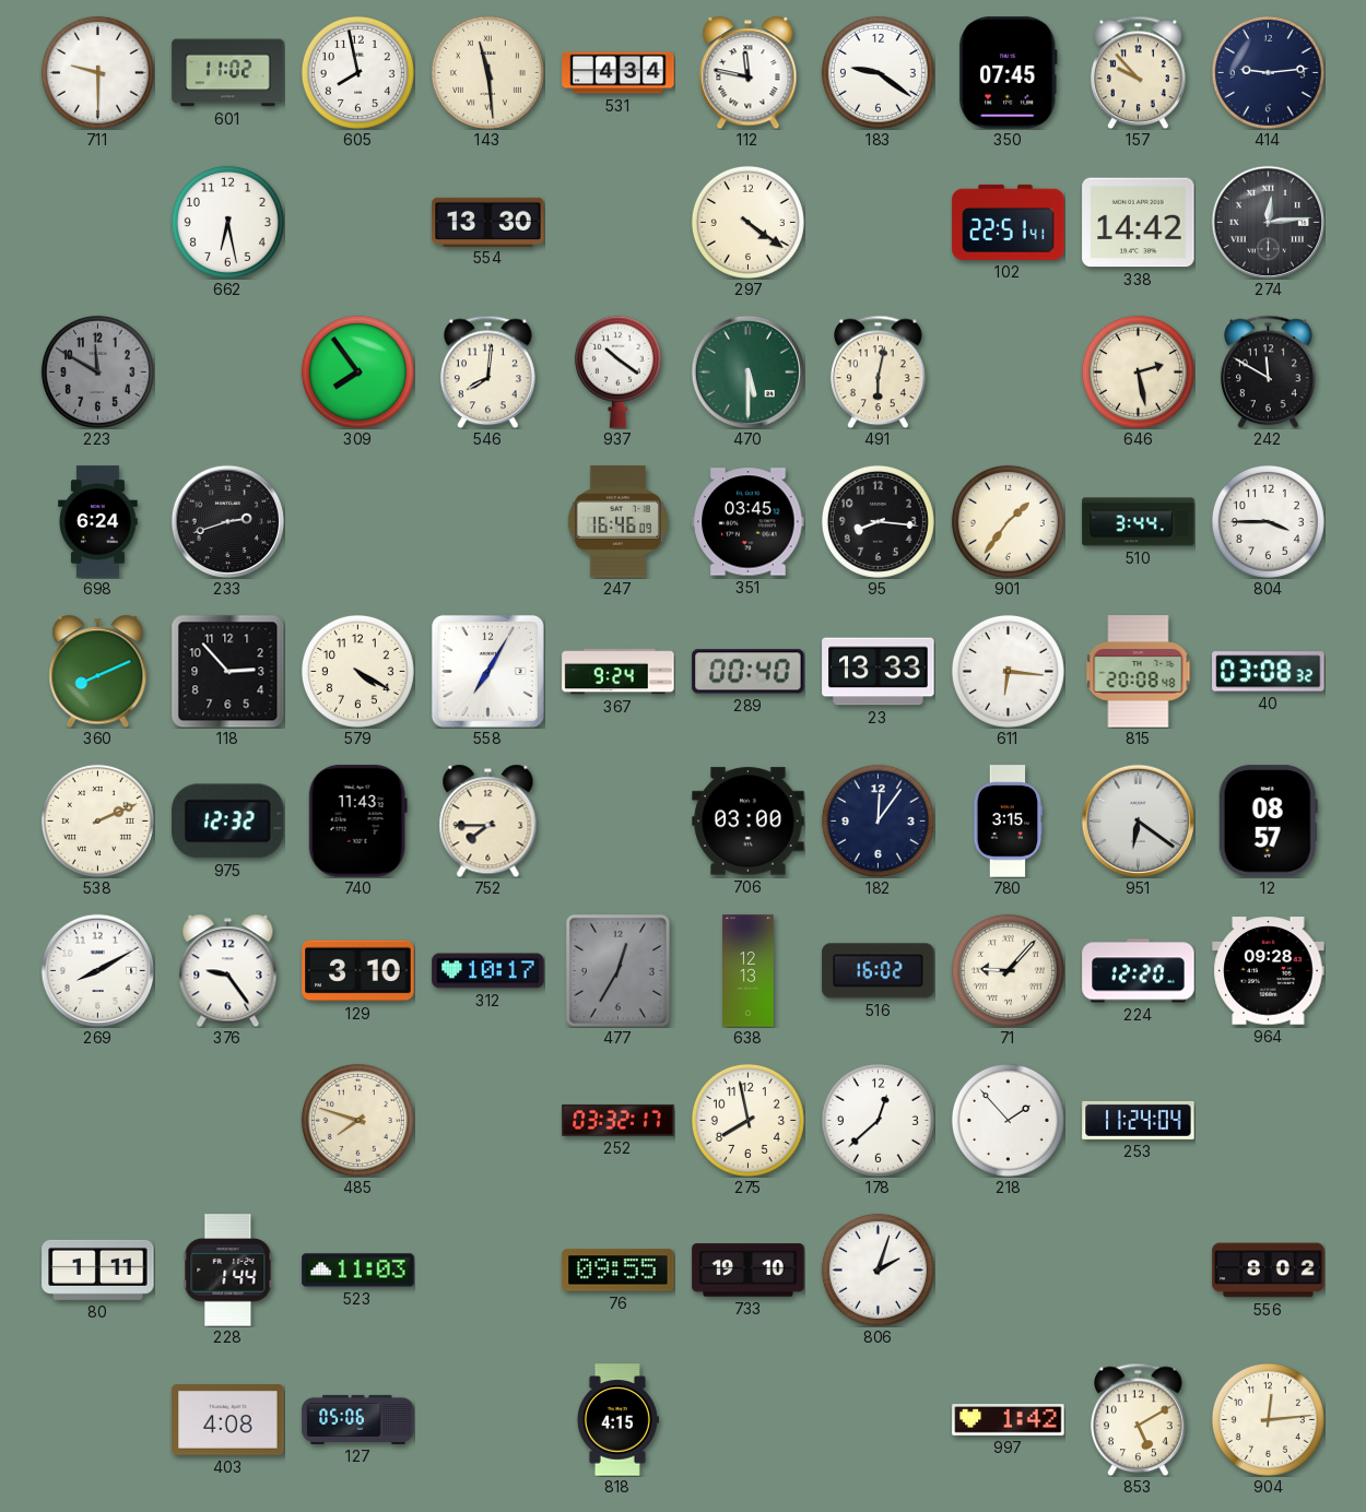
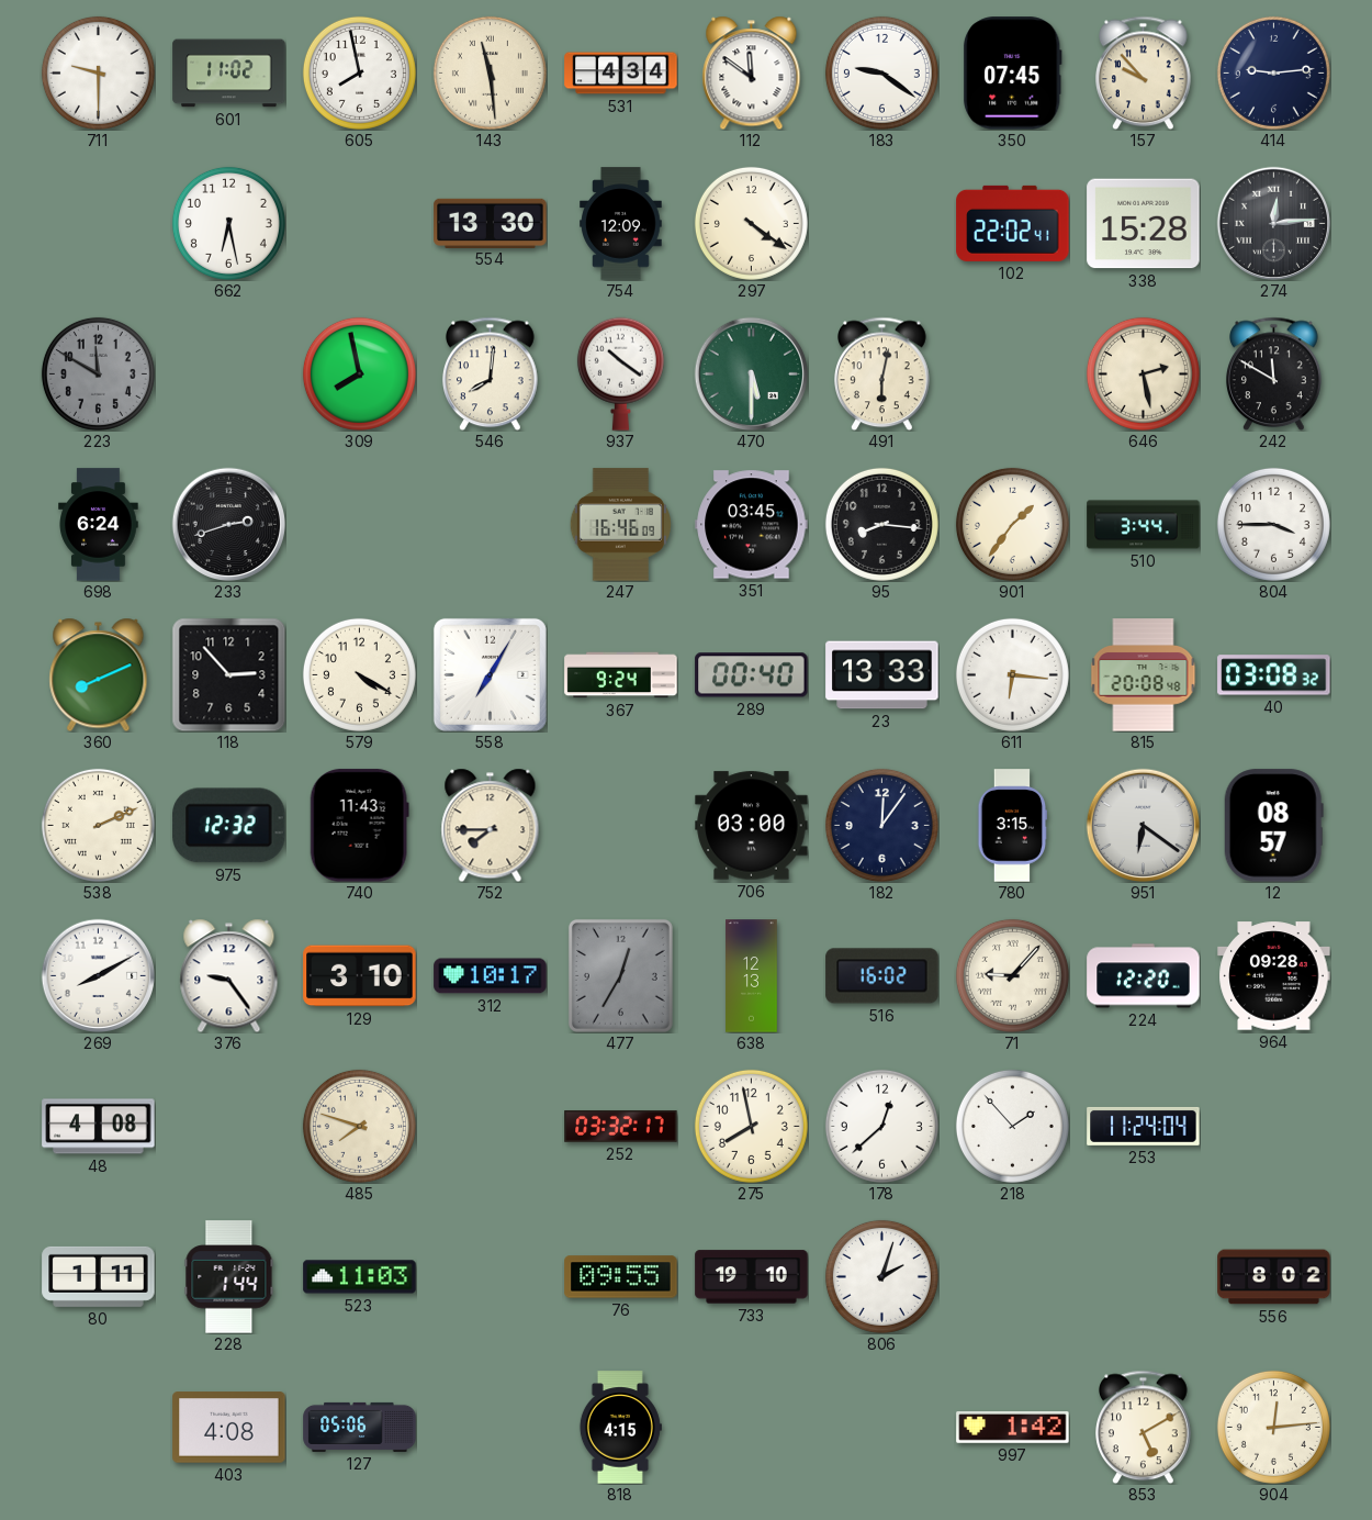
112: 11:47 -> 11:51 (752, 72)
754: none -> 12:09 (621, 224)
102: 22:51 -> 22:02 (1013, 223)
338: 14:42 -> 15:28 (1144, 224)
309: 7:54 -> 7:58 (359, 373)
48: none -> 4:08 (99, 1127)
